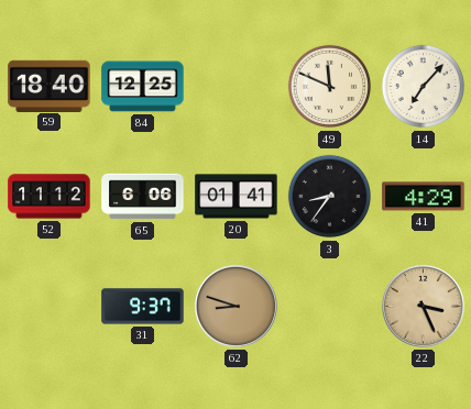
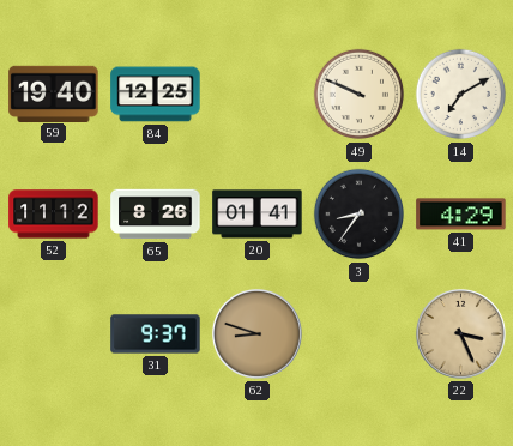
59: 18:40 -> 19:40 (54, 94)
49: 11:49 -> 9:49 (360, 95)
14: 7:07 -> 7:10 (461, 95)
65: 6:06 -> 8:26 (156, 215)
